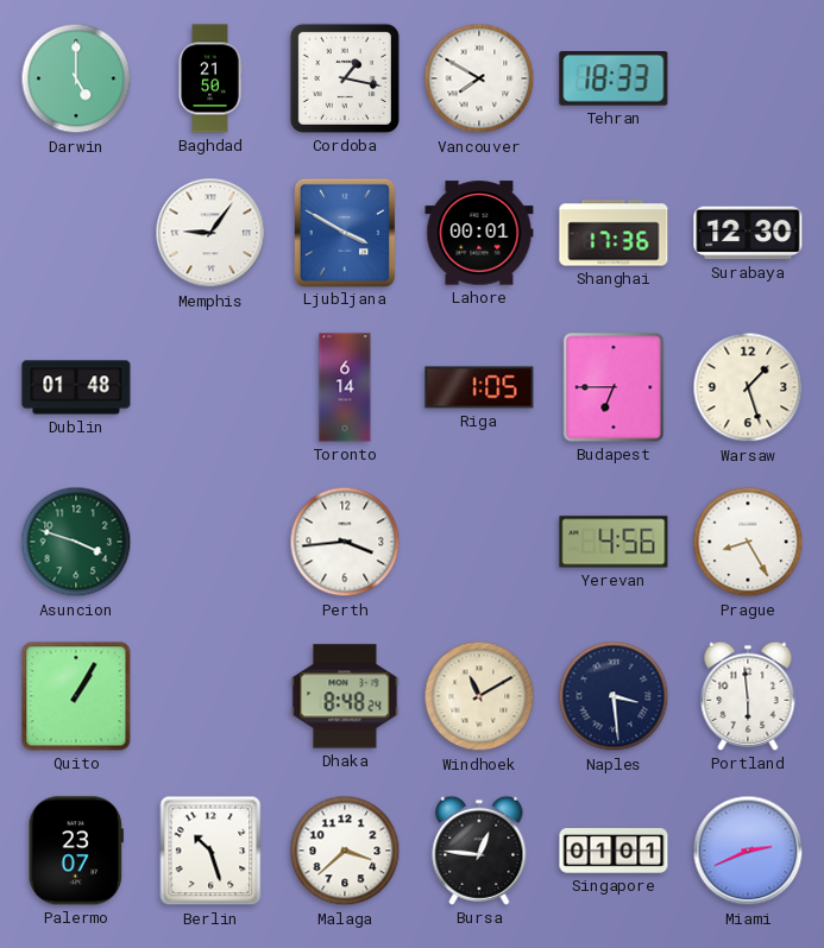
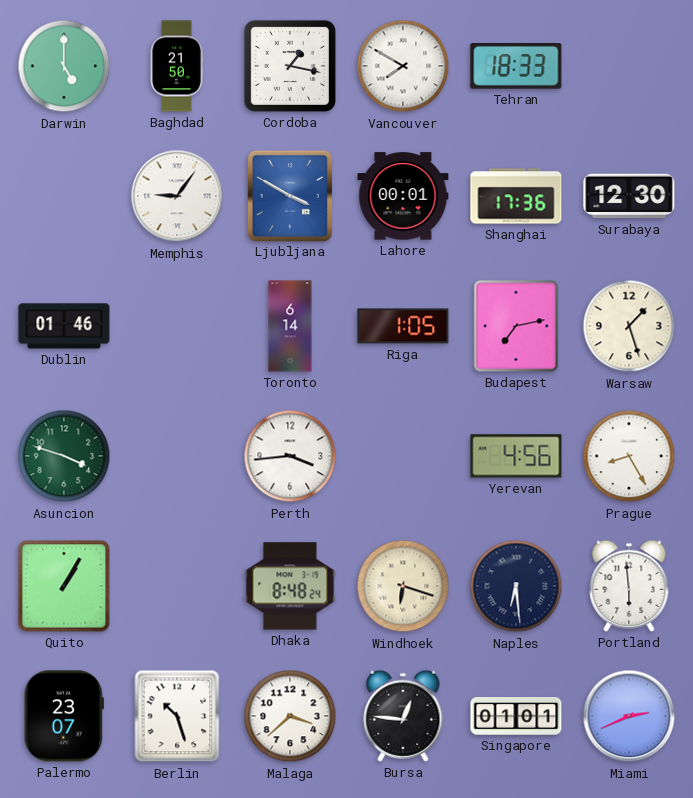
Dublin: 01:48 -> 01:46 (64, 326)
Budapest: 6:45 -> 7:13 (516, 326)
Windhoek: 11:10 -> 6:18 (403, 586)
Naples: 3:29 -> 6:29 (516, 586)
